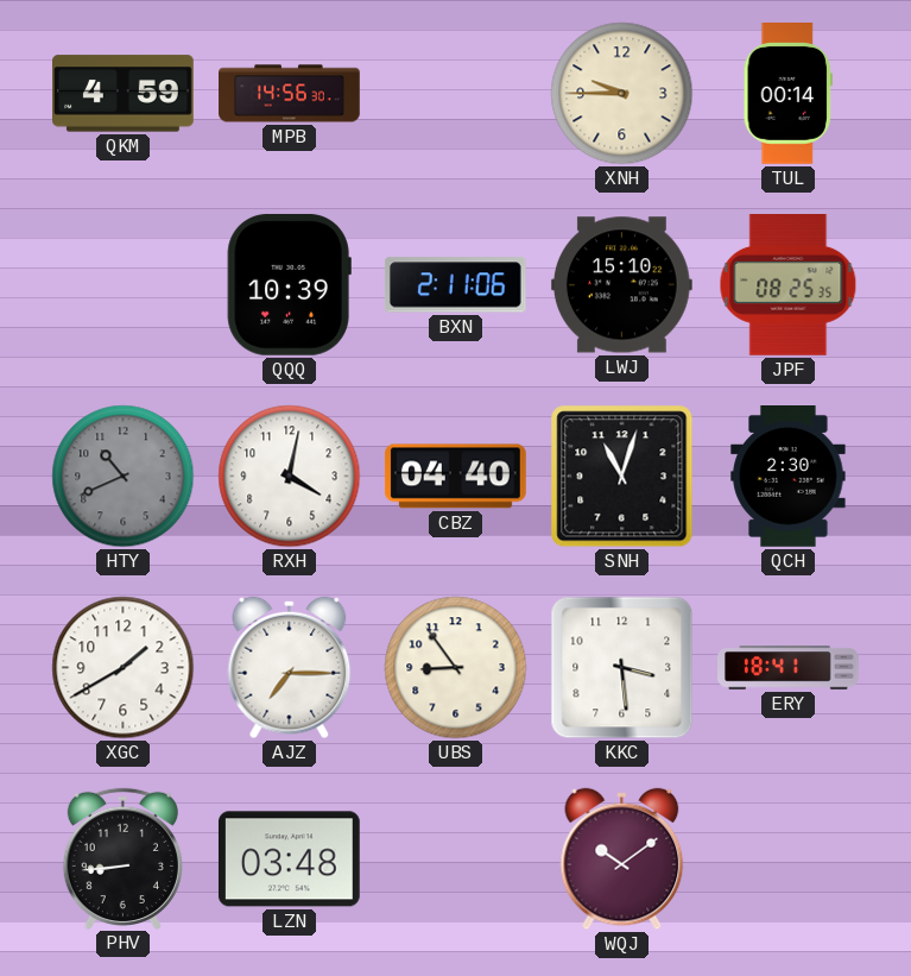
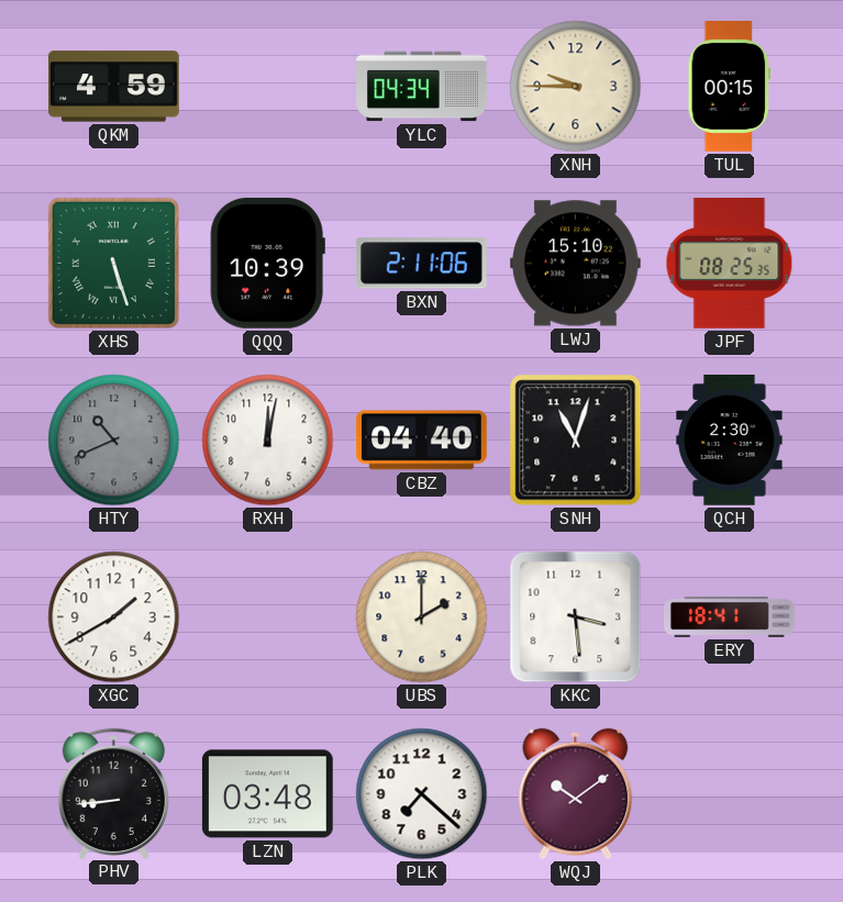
MPB: 14:56 -> none (290, 94)
YLC: none -> 04:34 (422, 87)
TUL: 00:14 -> 00:15 (730, 87)
XHS: none -> 5:27 (113, 263)
RXH: 4:02 -> 12:02 (268, 441)
AJZ: 7:15 -> none (290, 668)
UBS: 8:54 -> 2:00 (422, 617)
PLK: none -> 7:22 (422, 794)
